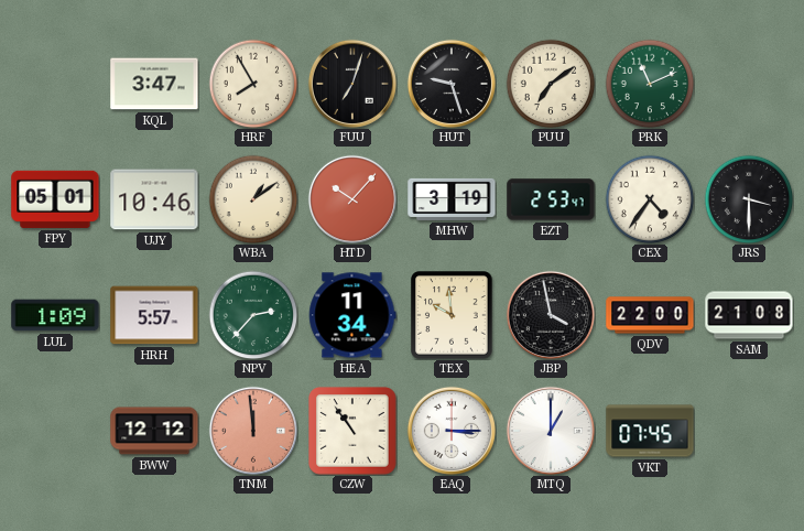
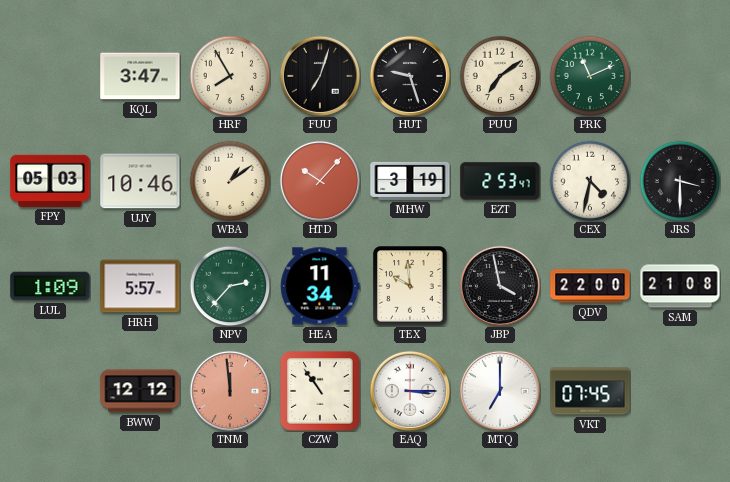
FPY: 05:01 -> 05:03 (50, 181)
CEX: 4:36 -> 4:32 (590, 181)
MTQ: 1:00 -> 7:00 (500, 391)
